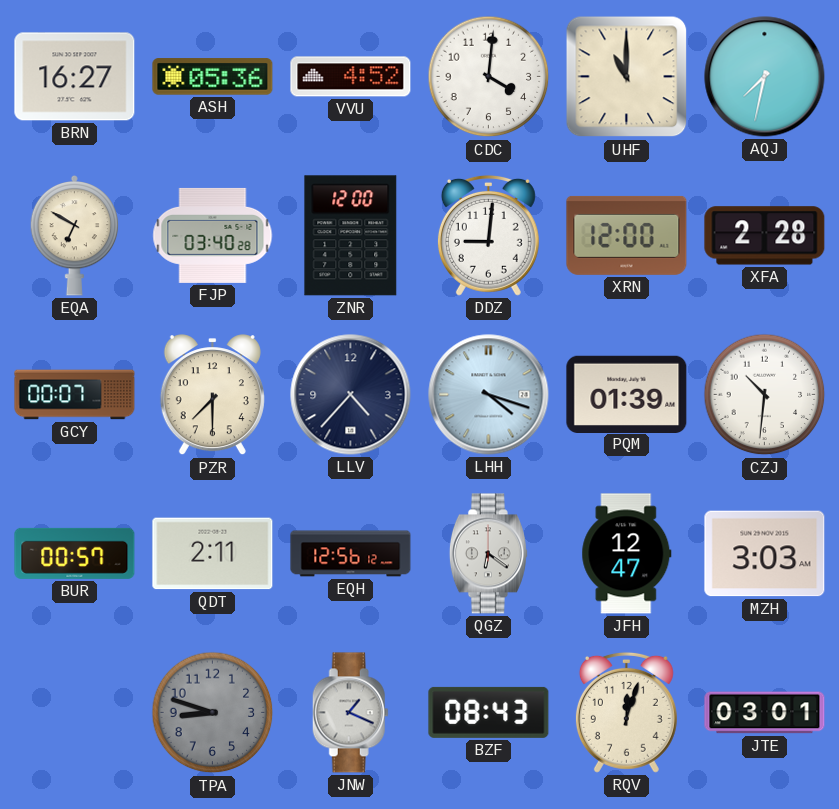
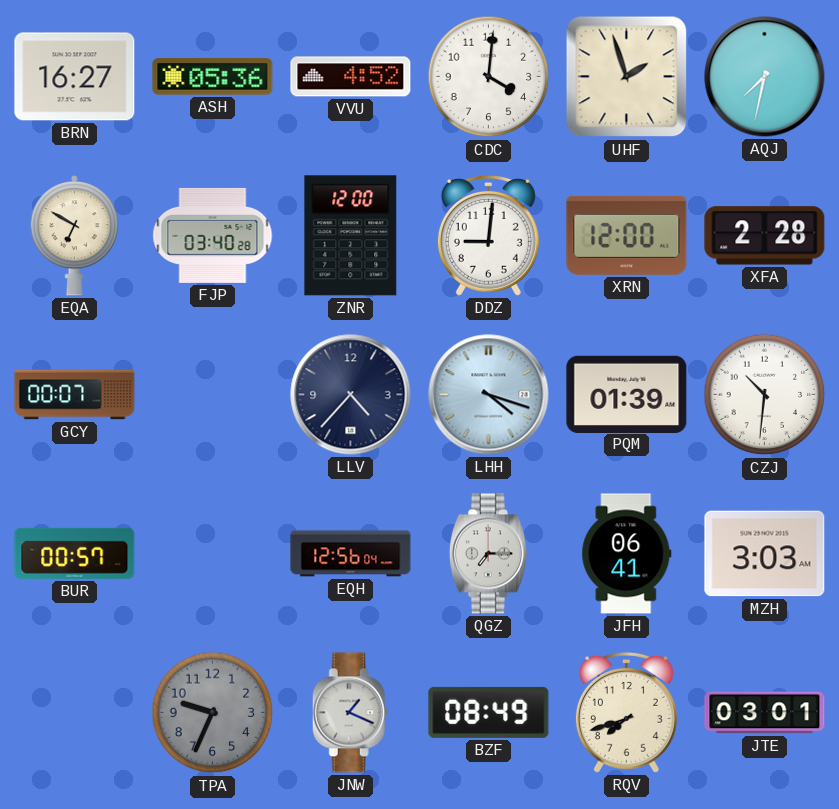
UHF: 11:00 -> 1:57 (627, 77)
PZR: 7:30 -> none (212, 395)
QDT: 2:11 -> none (213, 554)
EQH: 12:56:12 -> 12:56:04 (351, 554)
QGZ: 6:21 -> 7:15 (488, 554)
JFH: 12:47 -> 06:41 (627, 554)
TPA: 8:48 -> 9:34 (213, 713)
BZF: 08:43 -> 08:49 (489, 712)
RQV: 12:03 -> 7:42 (626, 712)
